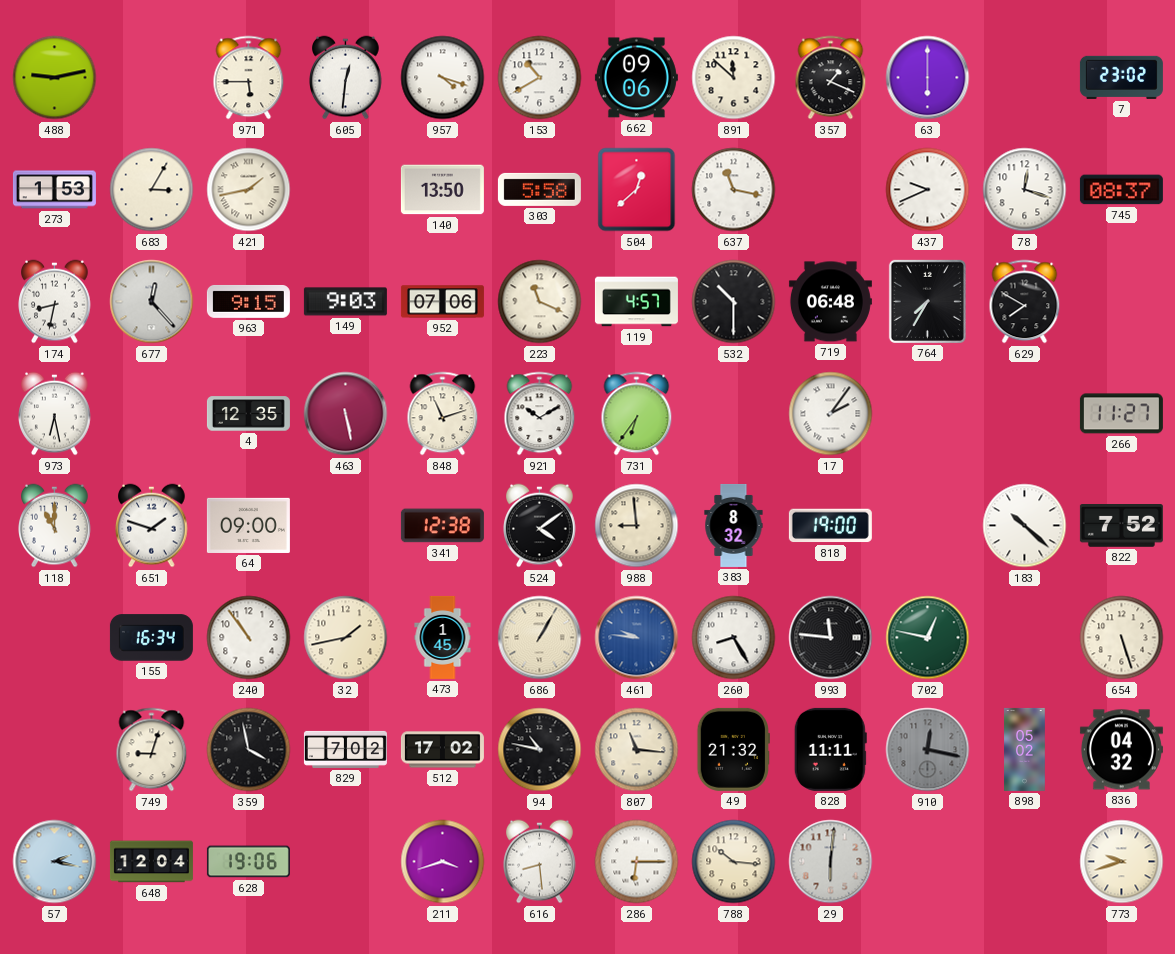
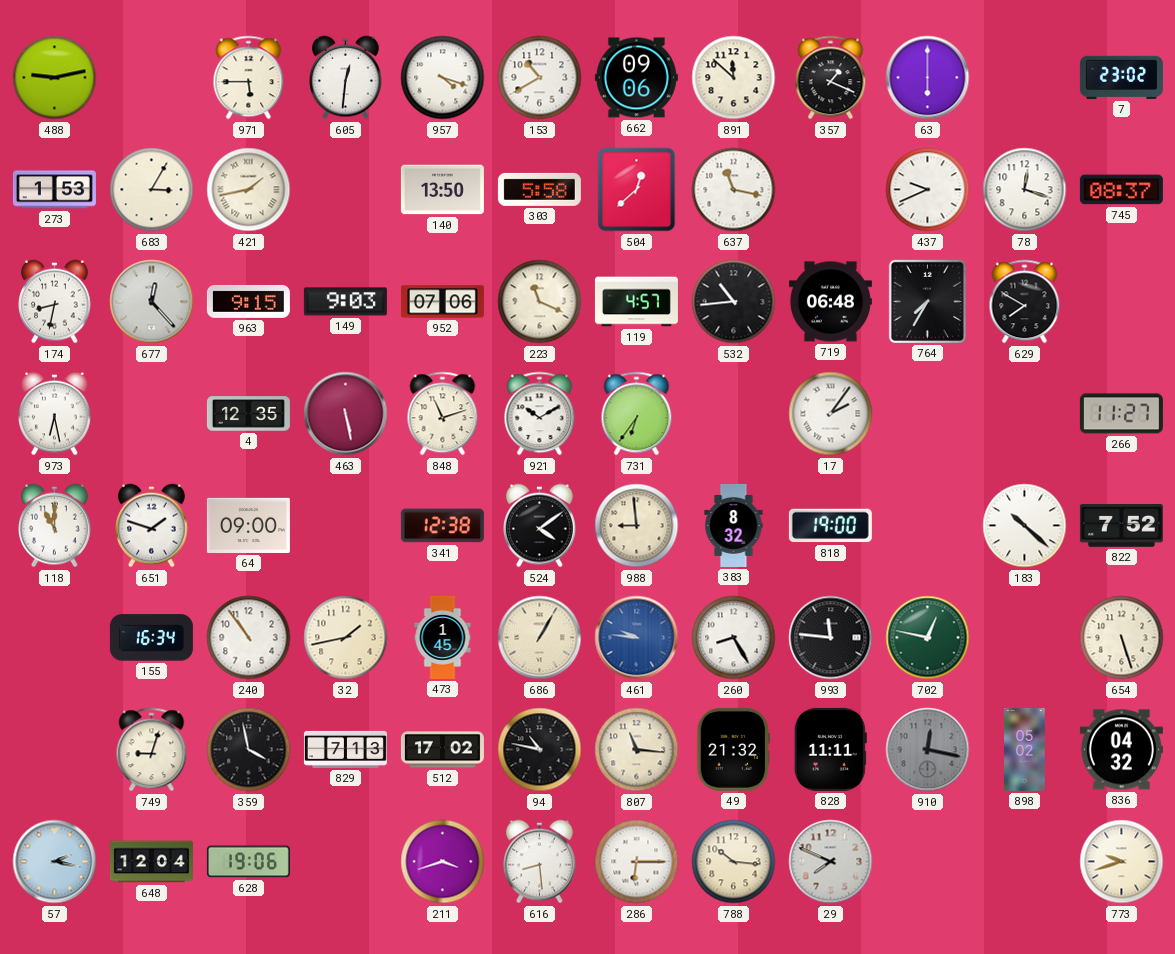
532: 10:30 -> 10:44 (734, 302)
829: 7:02 -> 7:13 (345, 749)
29: 6:01 -> 7:49 (831, 862)
